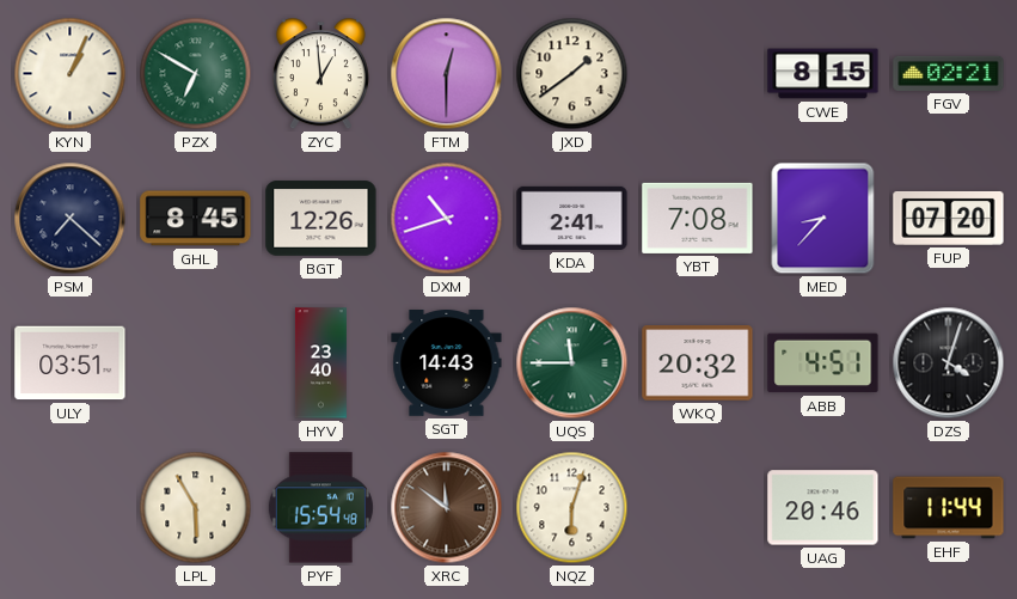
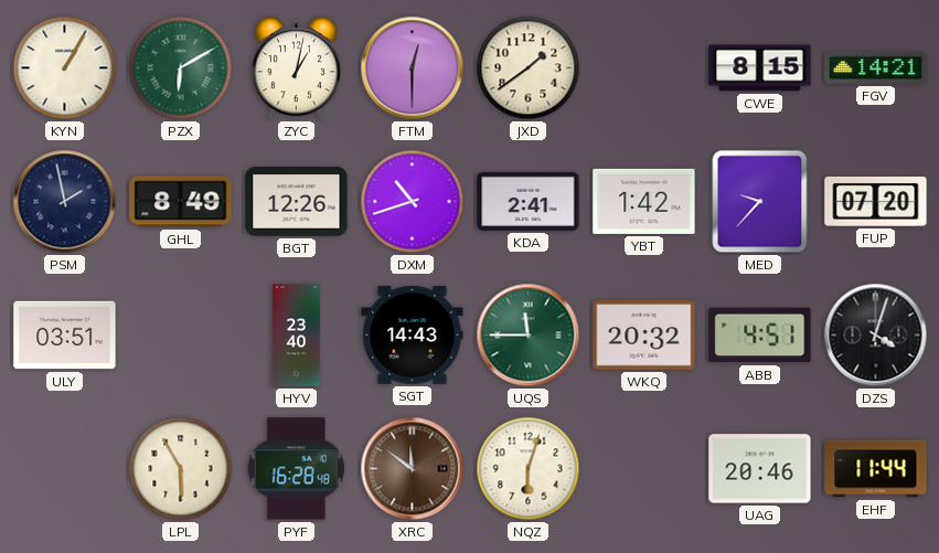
KYN: 1:04 -> 1:05 (65, 68)
PZX: 6:50 -> 6:10 (181, 68)
ZYC: 12:59 -> 1:02 (296, 68)
FGV: 02:21 -> 14:21 (876, 67)
PSM: 7:22 -> 1:58 (65, 202)
GHL: 8:45 -> 8:49 (181, 202)
YBT: 7:08 -> 1:42 (644, 201)
MED: 8:37 -> 9:37 (760, 202)
PYF: 15:54 -> 16:28 (296, 469)
